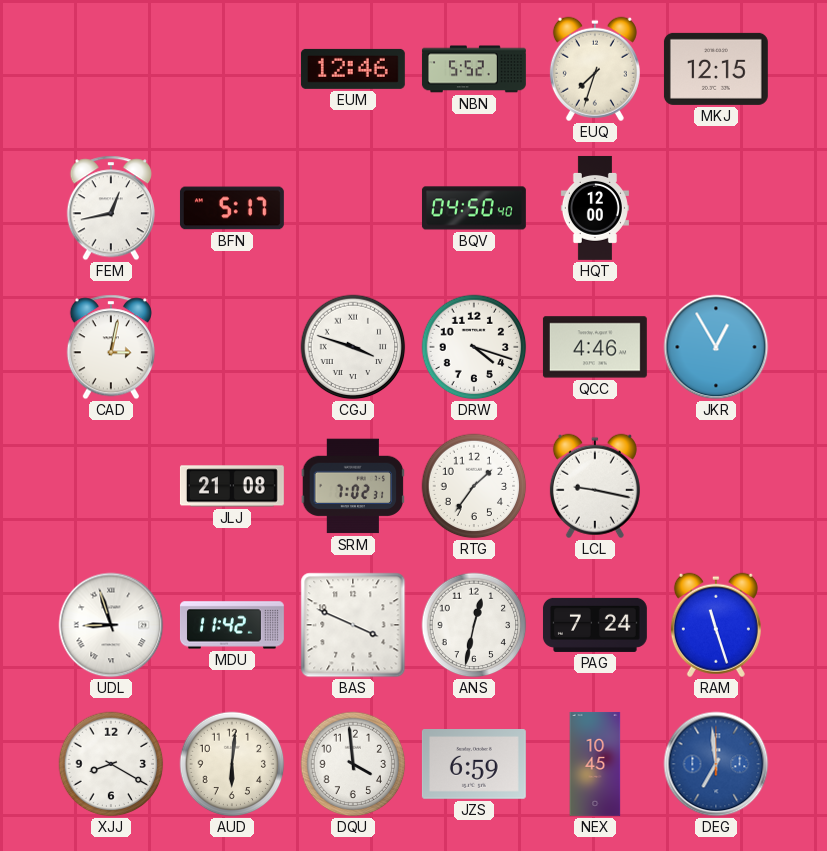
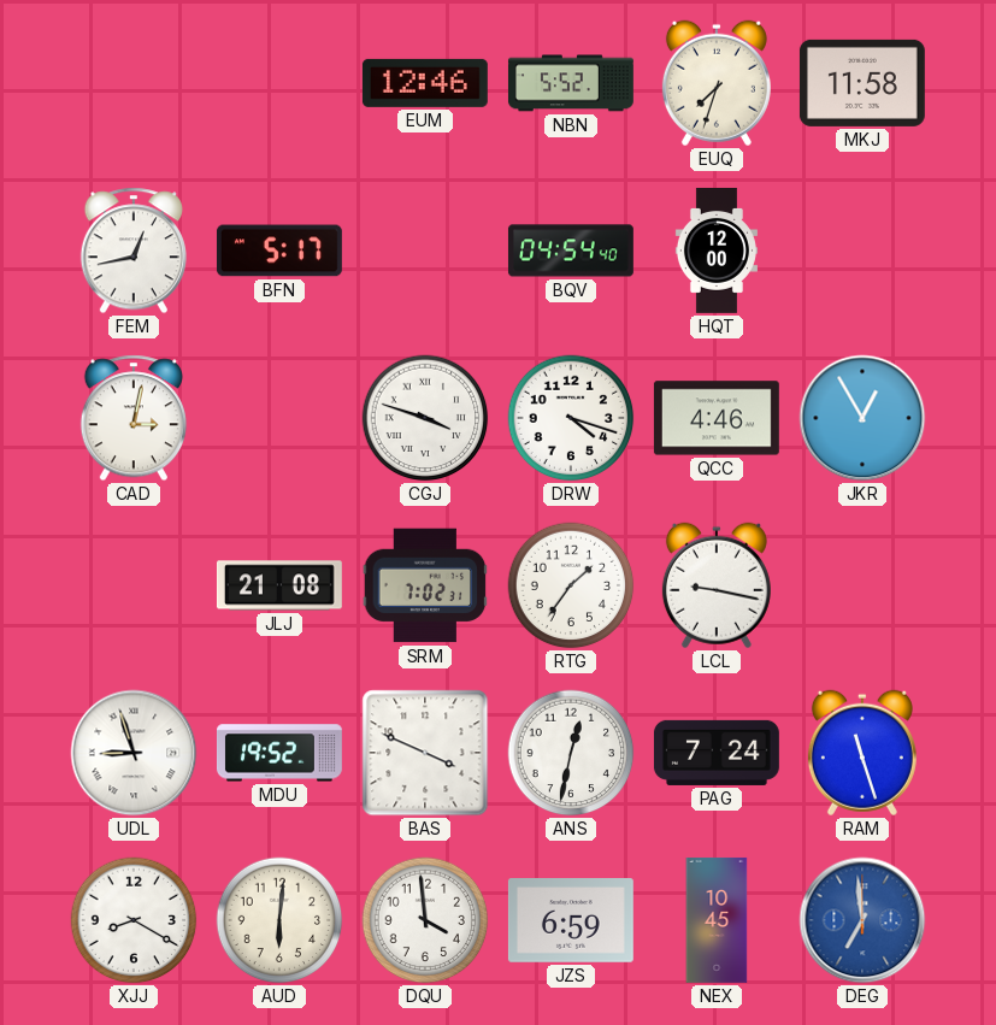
MKJ: 12:15 -> 11:58 (862, 83)
BQV: 04:50 -> 04:54 (571, 251)
MDU: 11:42 -> 19:52 (279, 753)
